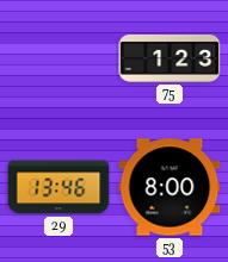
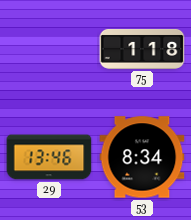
75: 1:23 -> 1:18 (142, 49)
53: 8:00 -> 8:34 (142, 157)
